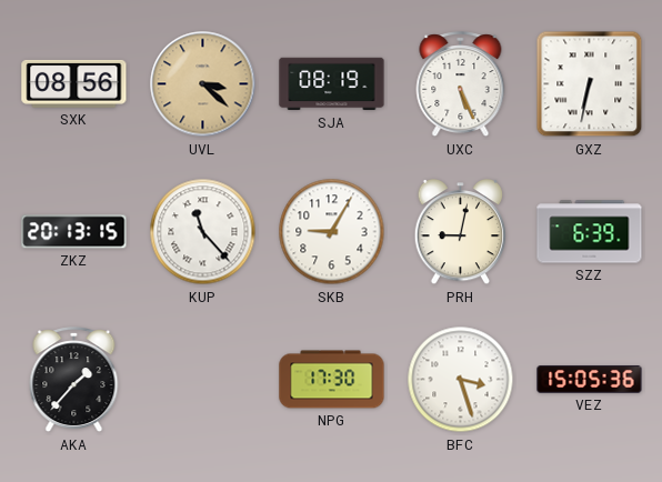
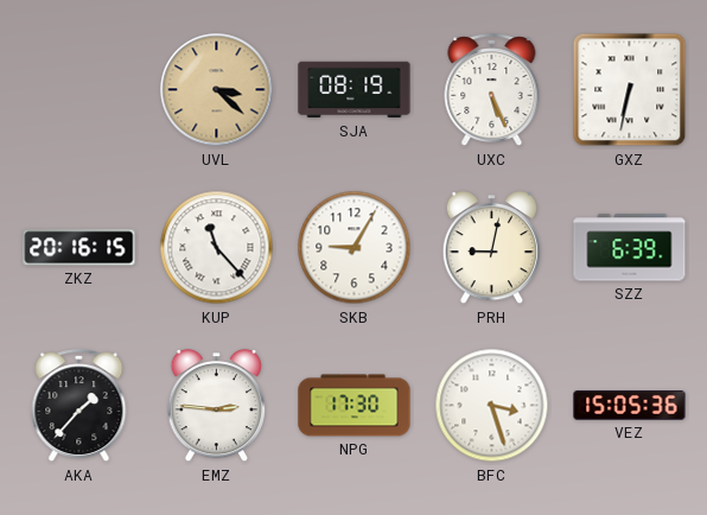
SXK: 08:56 -> none (74, 83)
ZKZ: 20:13 -> 20:16 (79, 248)
EMZ: none -> 2:46 (217, 406)
